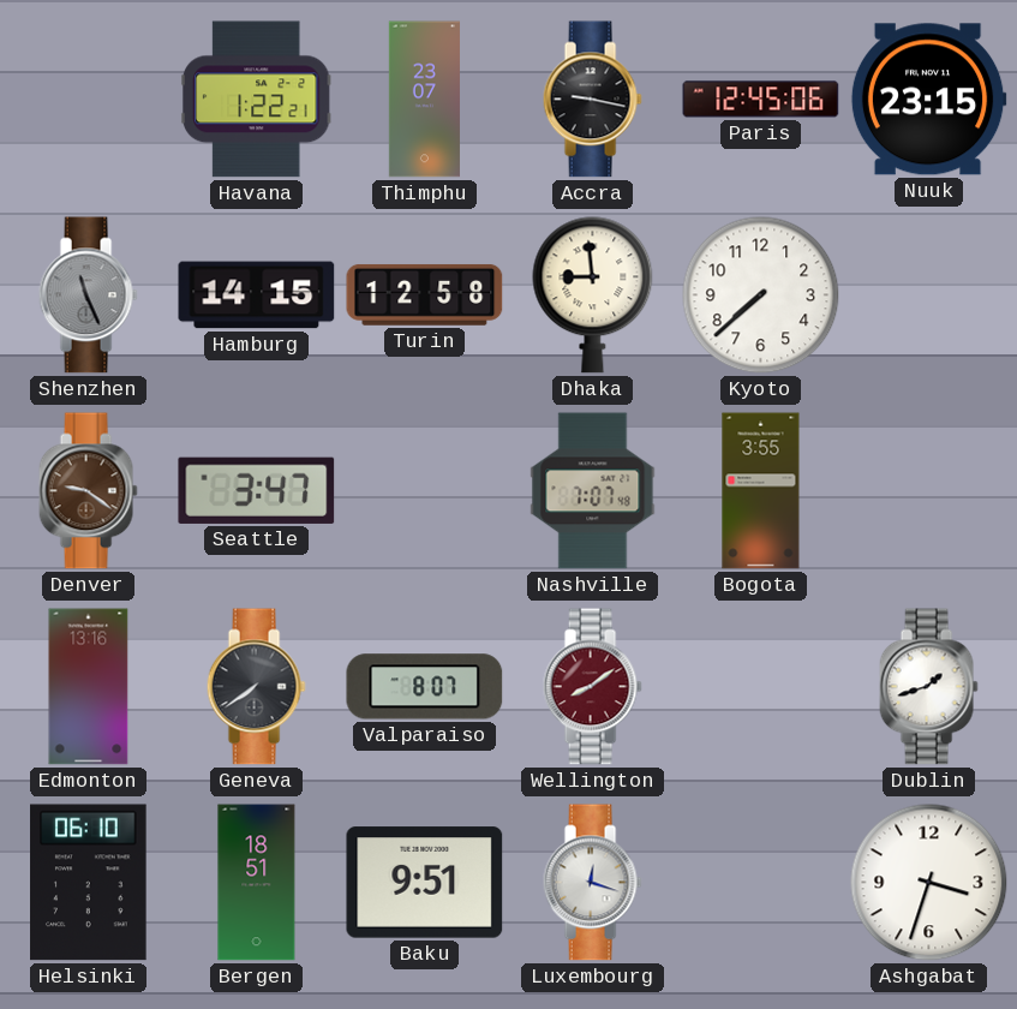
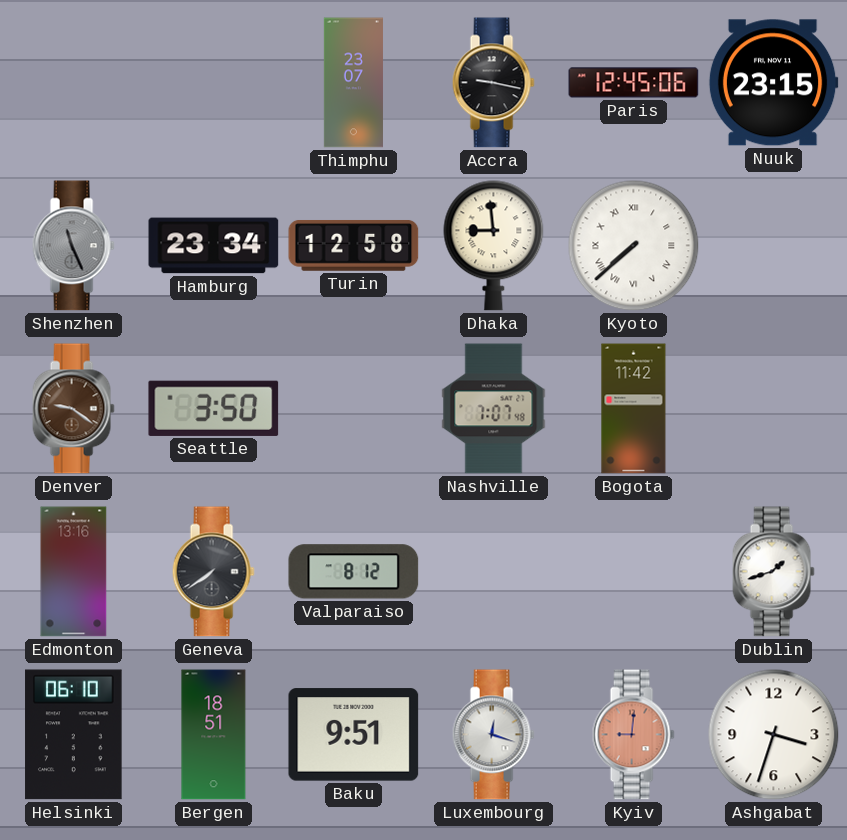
Havana: 1:22 -> none (256, 100)
Hamburg: 14:15 -> 23:34 (214, 246)
Kyoto numerals: Arabic -> Roman (634, 246)
Seattle: 3:47 -> 3:50 (214, 408)
Bogota: 3:55 -> 11:42 (634, 409)
Valparaiso: 8:07 -> 8:12 (354, 572)
Wellington: 8:09 -> none (592, 687)
Kyiv: none -> 9:01 (633, 735)
